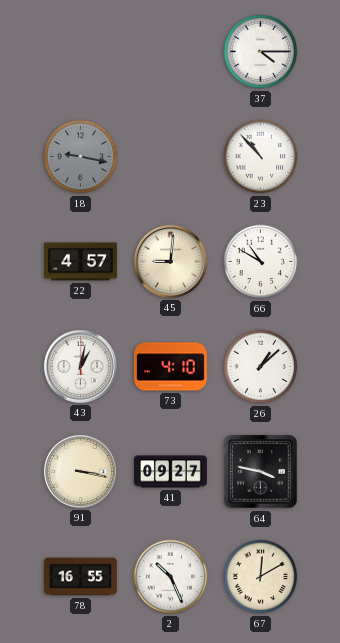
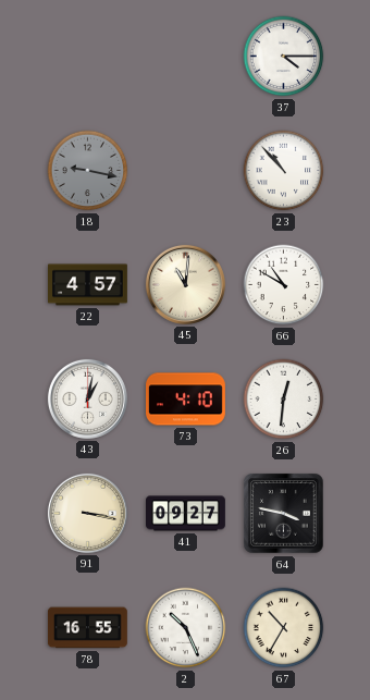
45: 9:01 -> 11:01 (185, 284)
26: 1:08 -> 12:31 (284, 400)
67: 12:10 -> 10:35 (284, 628)
